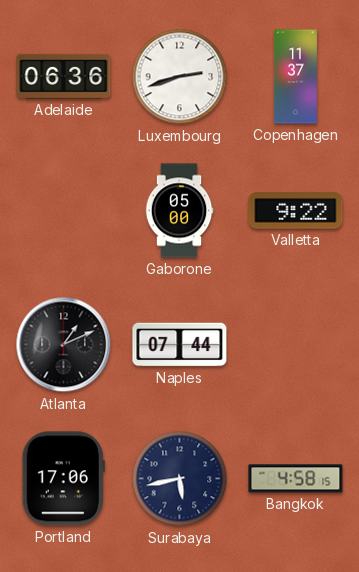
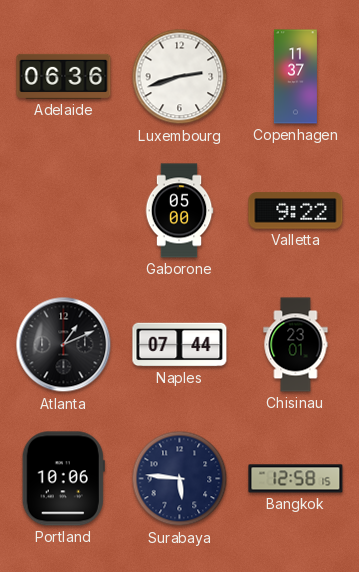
Chisinau: none -> 23:01 (296, 345)
Portland: 17:06 -> 10:06 (63, 479)
Surabaya: 5:43 -> 5:46 (180, 479)
Bangkok: 4:58 -> 12:58 (296, 479)
